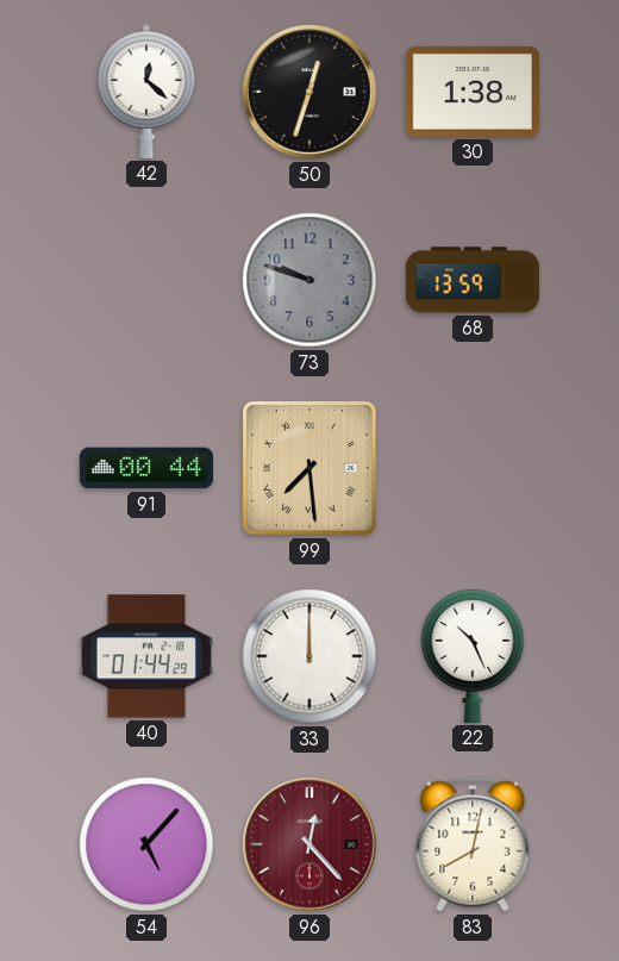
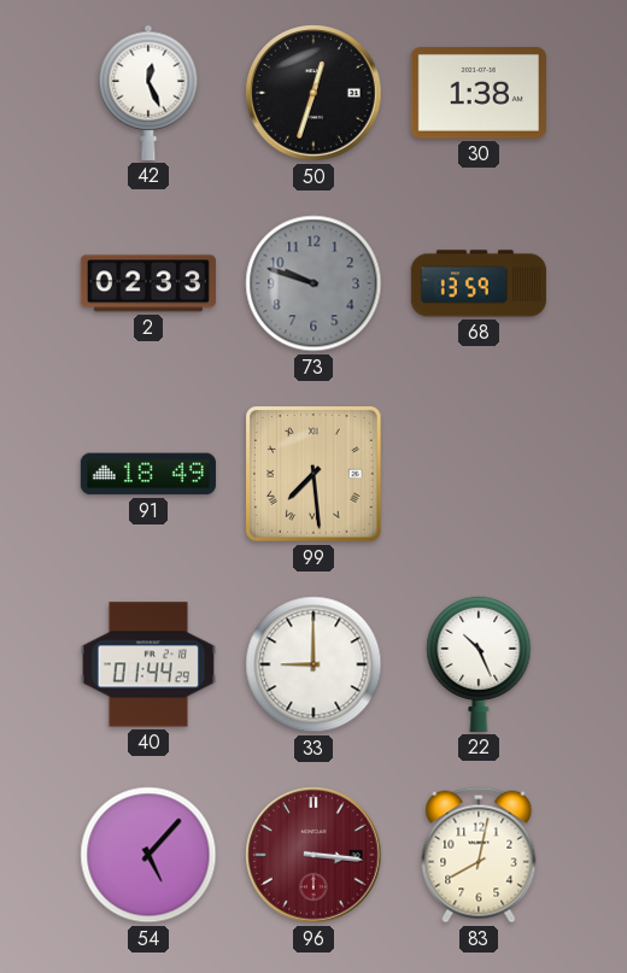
42: 12:22 -> 12:26 (148, 93)
2: none -> 02:33 (148, 283)
91: 00:44 -> 18:49 (148, 474)
33: 12:00 -> 9:00 (313, 664)
96: 12:23 -> 3:16 (313, 855)
